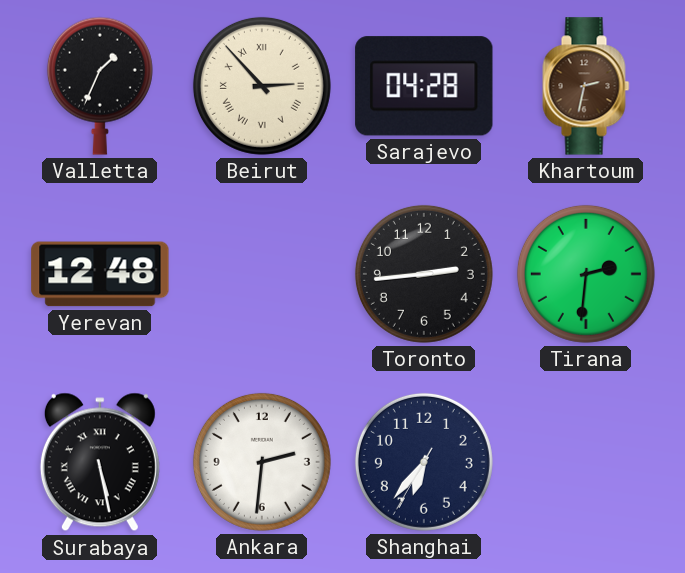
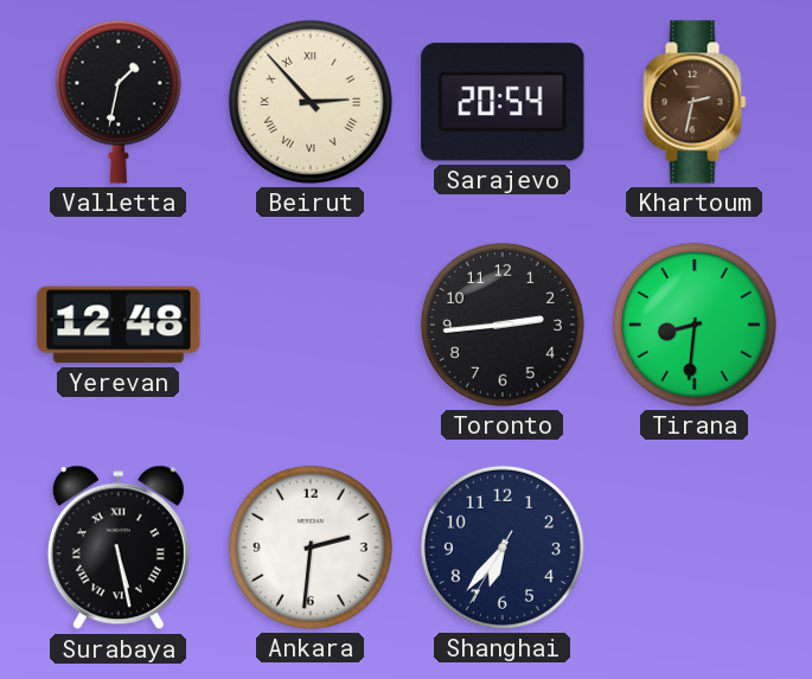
Valletta: 1:34 -> 1:32 (119, 102)
Sarajevo: 04:28 -> 20:54 (503, 102)
Tirana: 2:31 -> 8:31 (695, 325)
